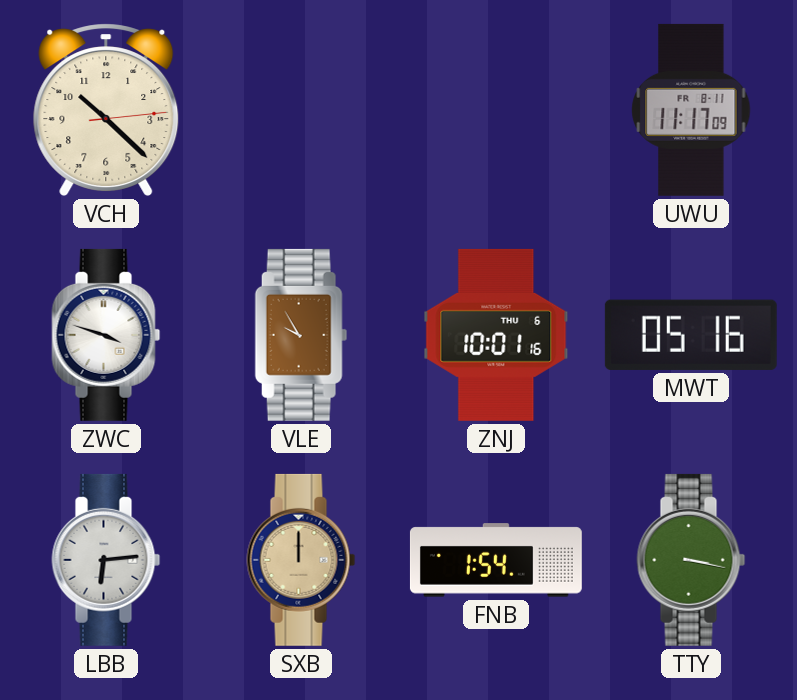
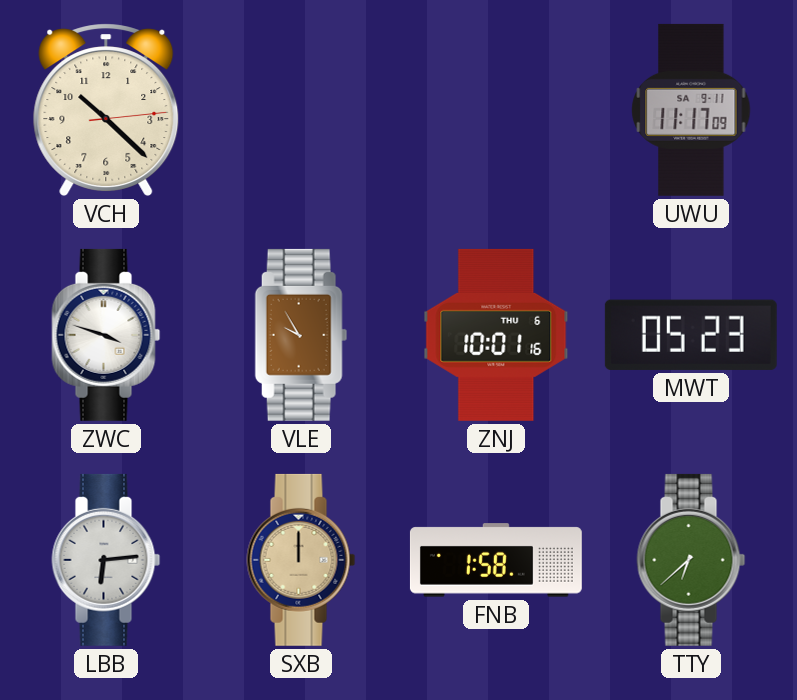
UWU date: FR 8-11 -> SA 9-11 (691, 110)
MWT: 05:16 -> 05:23 (691, 335)
FNB: 1:54 -> 1:58 (496, 560)
TTY: 3:17 -> 6:38 (691, 560)
